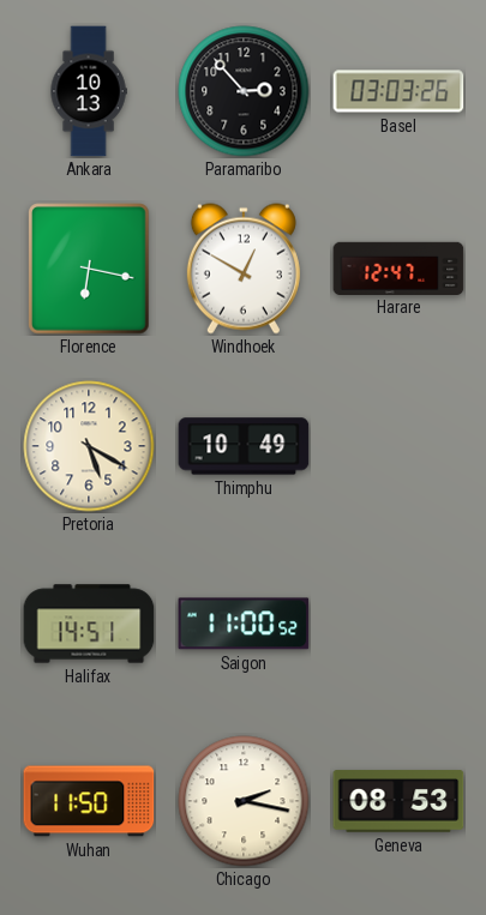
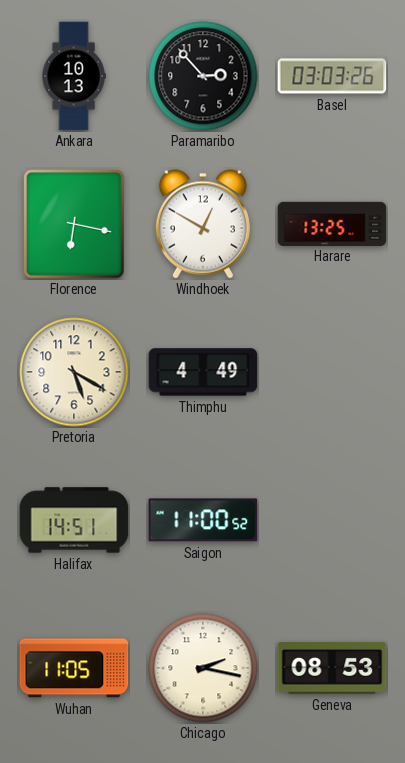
Harare: 12:47 -> 13:25 (332, 223)
Thimphu: 10:49 -> 4:49 (203, 372)
Wuhan: 11:50 -> 11:05 (74, 668)
